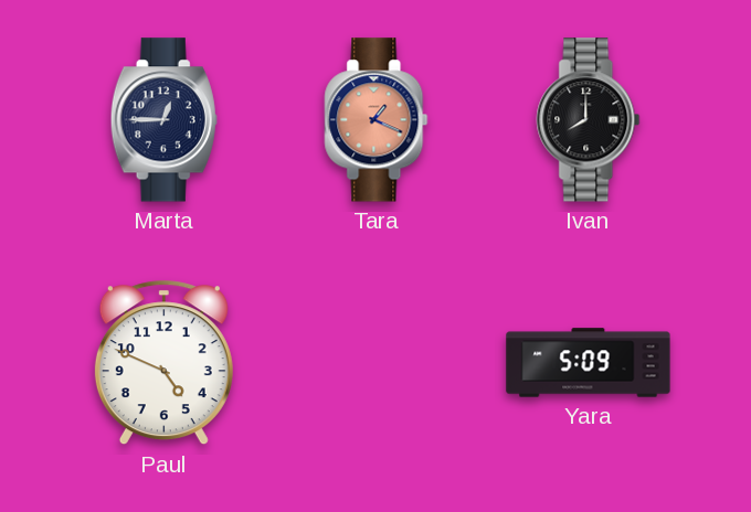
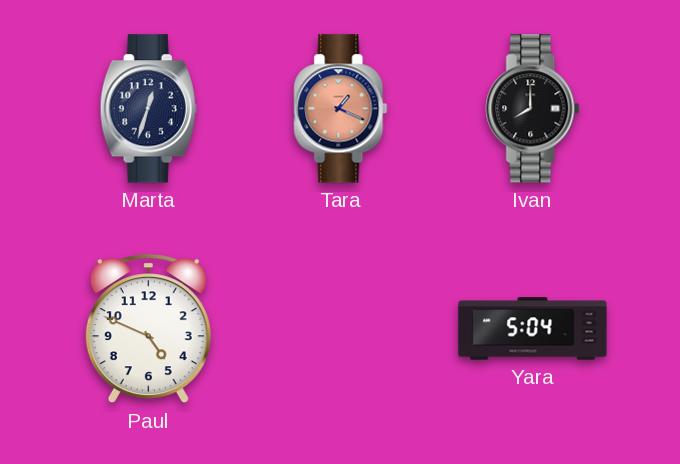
Marta: 12:45 -> 12:33 (148, 109)
Yara: 5:09 -> 5:04 (533, 329)
